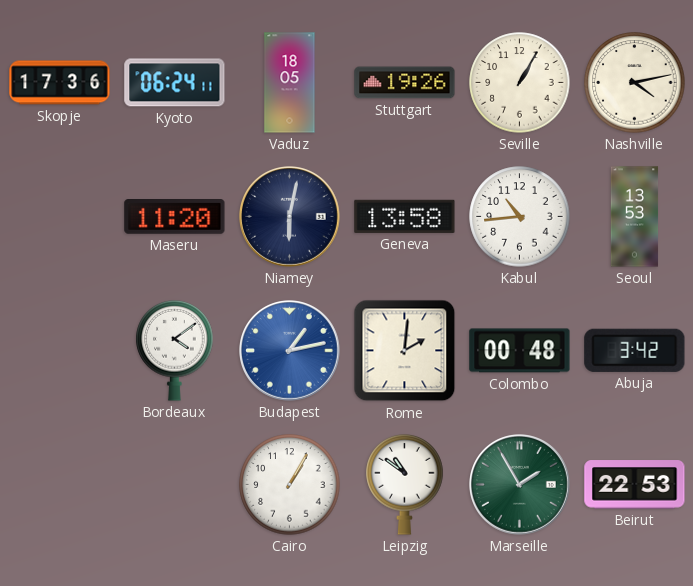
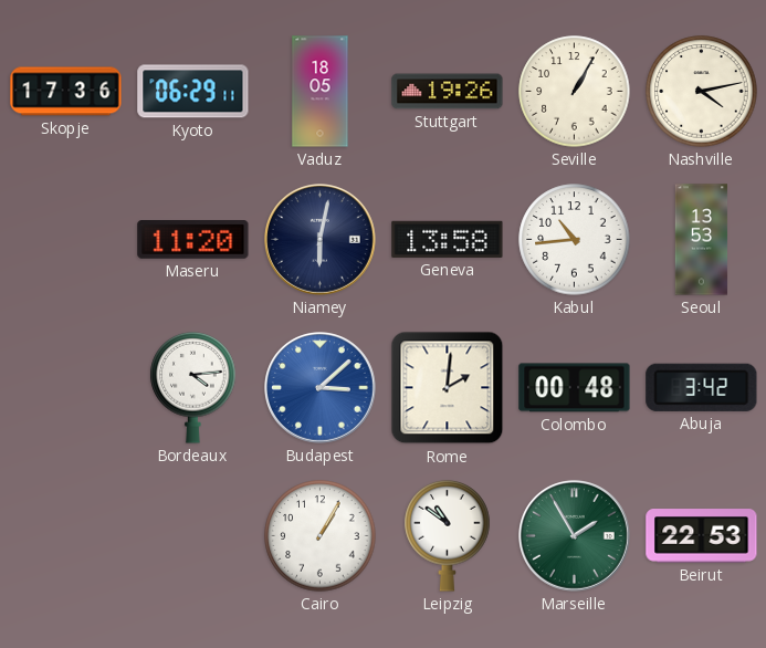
Kyoto: 06:24 -> 06:29 (193, 92)
Bordeaux: 4:09 -> 4:14 (193, 388)
Budapest: 1:13 -> 3:08 (321, 388)
